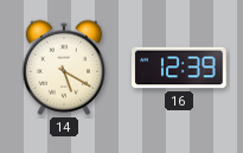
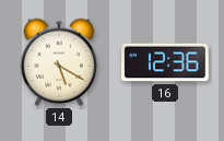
16: 12:39 -> 12:36 (165, 62)
